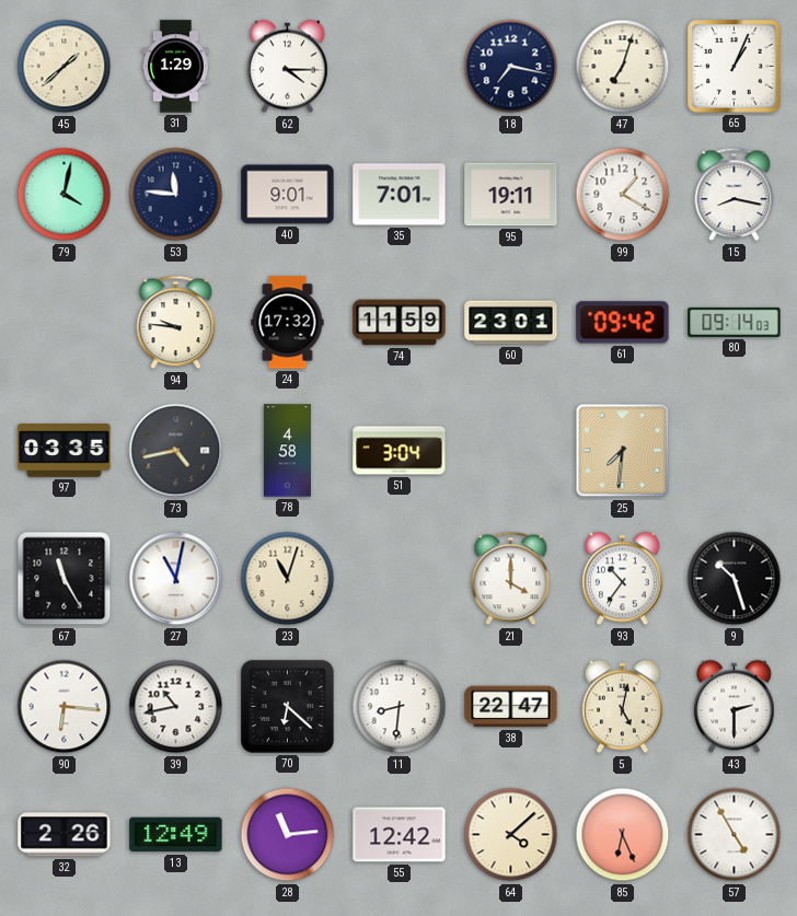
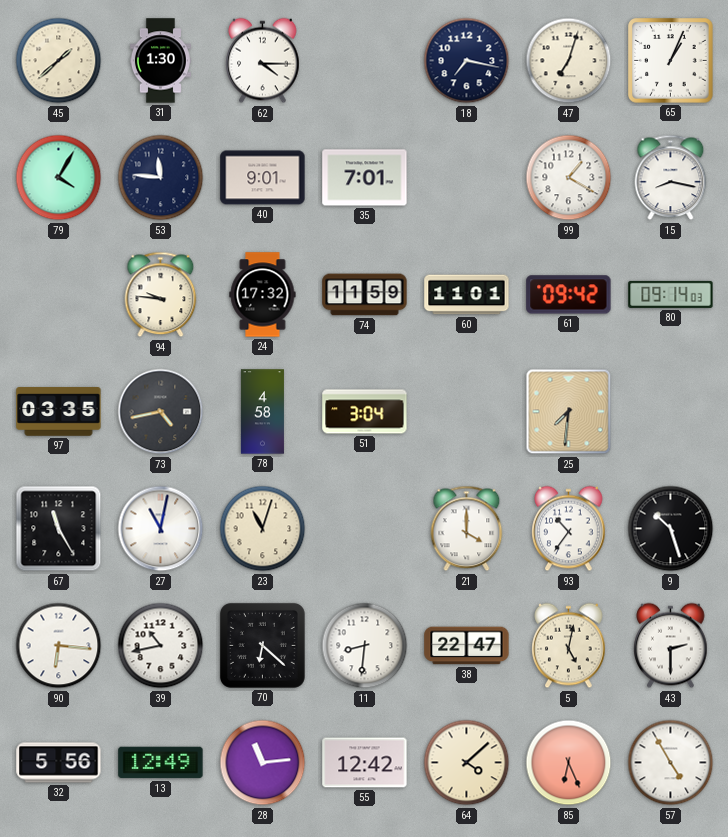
31: 1:29 -> 1:30 (160, 61)
79: 4:02 -> 4:05 (59, 178)
95: 19:11 -> none (511, 195)
60: 23:01 -> 11:01 (467, 295)
32: 2:26 -> 5:56 (59, 763)
